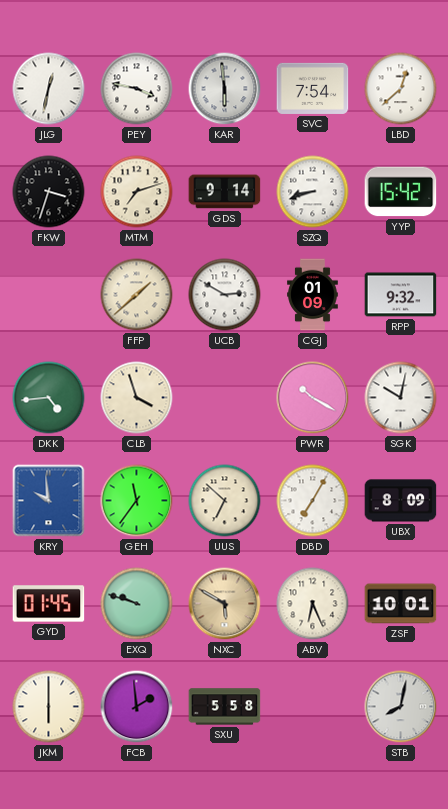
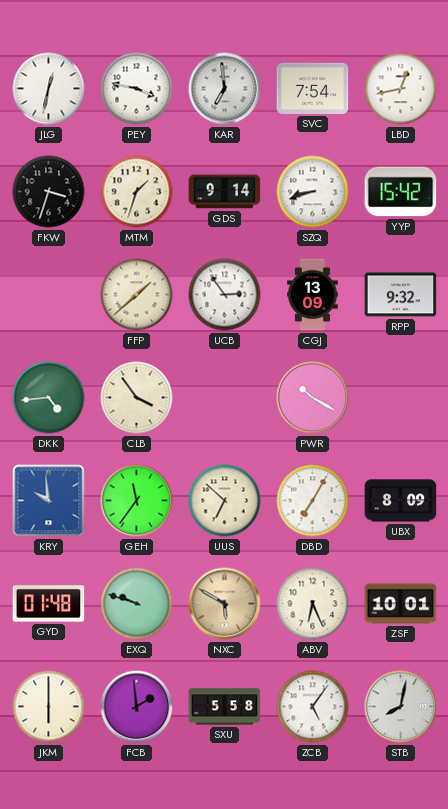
KAR: 5:59 -> 6:59 (225, 89)
LBD: 12:38 -> 12:43 (401, 89)
MTM: 7:12 -> 1:33 (137, 192)
UCB: 2:50 -> 2:54 (225, 295)
CGJ: 01:09 -> 13:09 (313, 295)
CLB: 3:57 -> 3:54 (137, 398)
SGK: 10:02 -> none (401, 398)
GYD: 01:45 -> 01:48 (49, 604)
ZCB: none -> 5:06 (313, 707)
